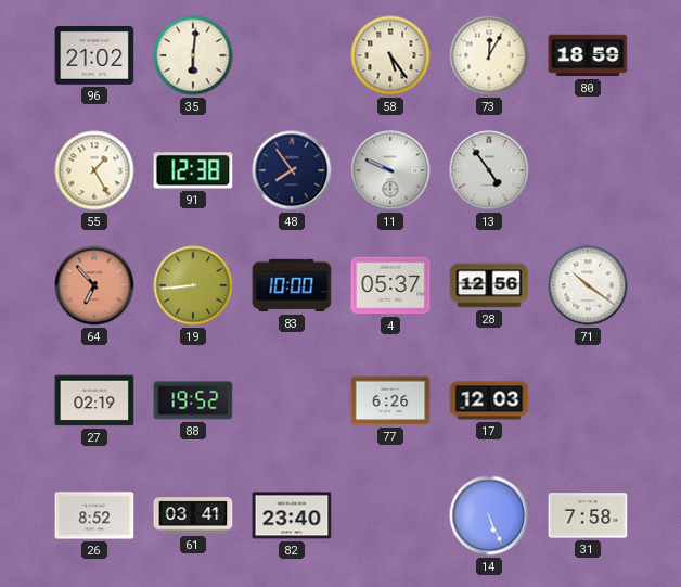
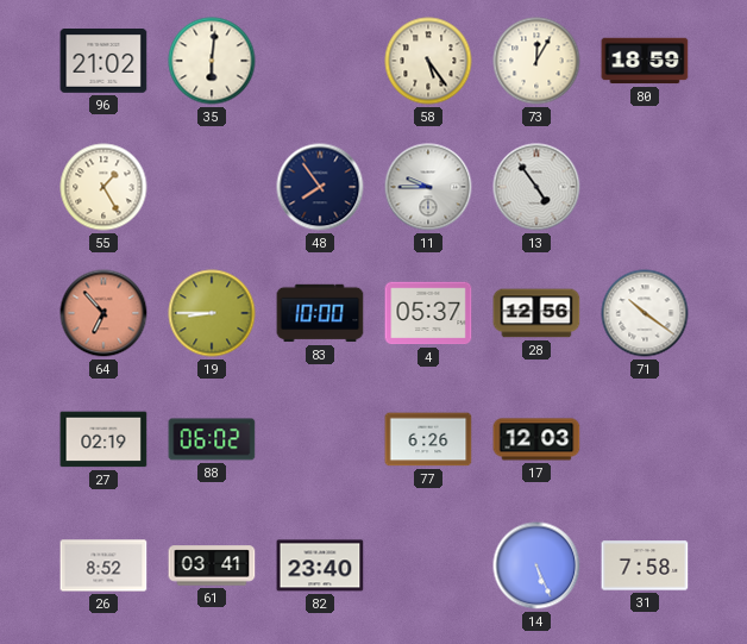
91: 12:38 -> none (193, 170)
11: 9:49 -> 9:45 (428, 187)
19: 8:44 -> 8:45 (212, 313)
88: 19:52 -> 06:02 (212, 439)
